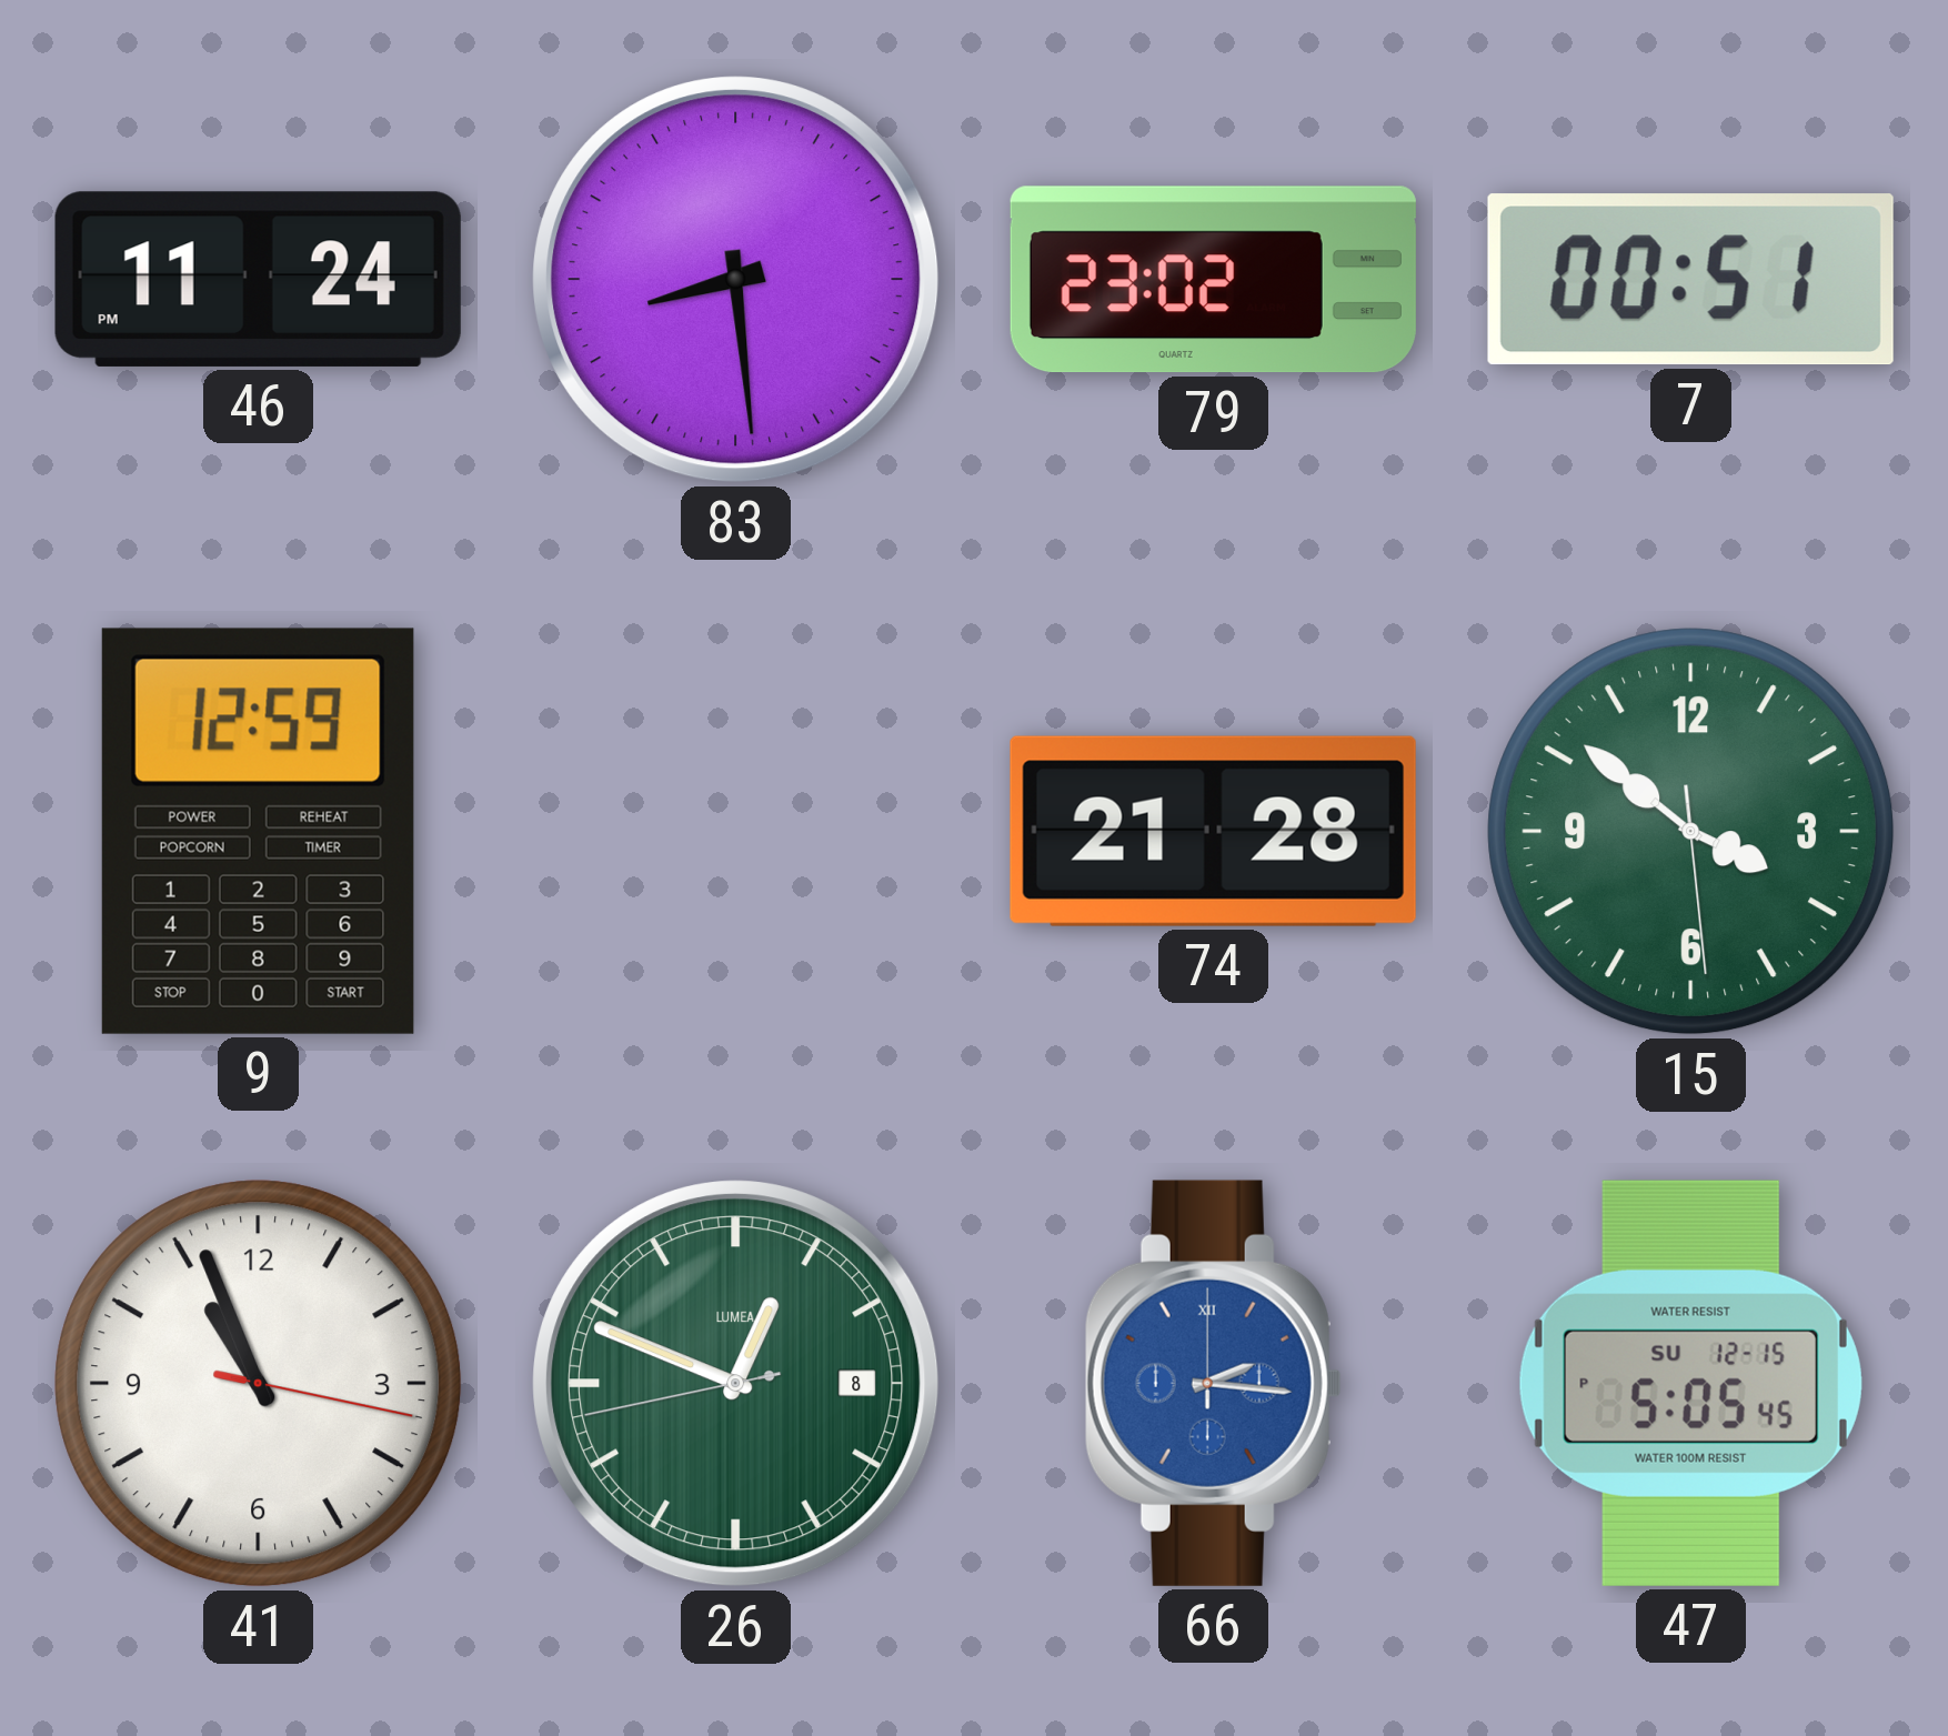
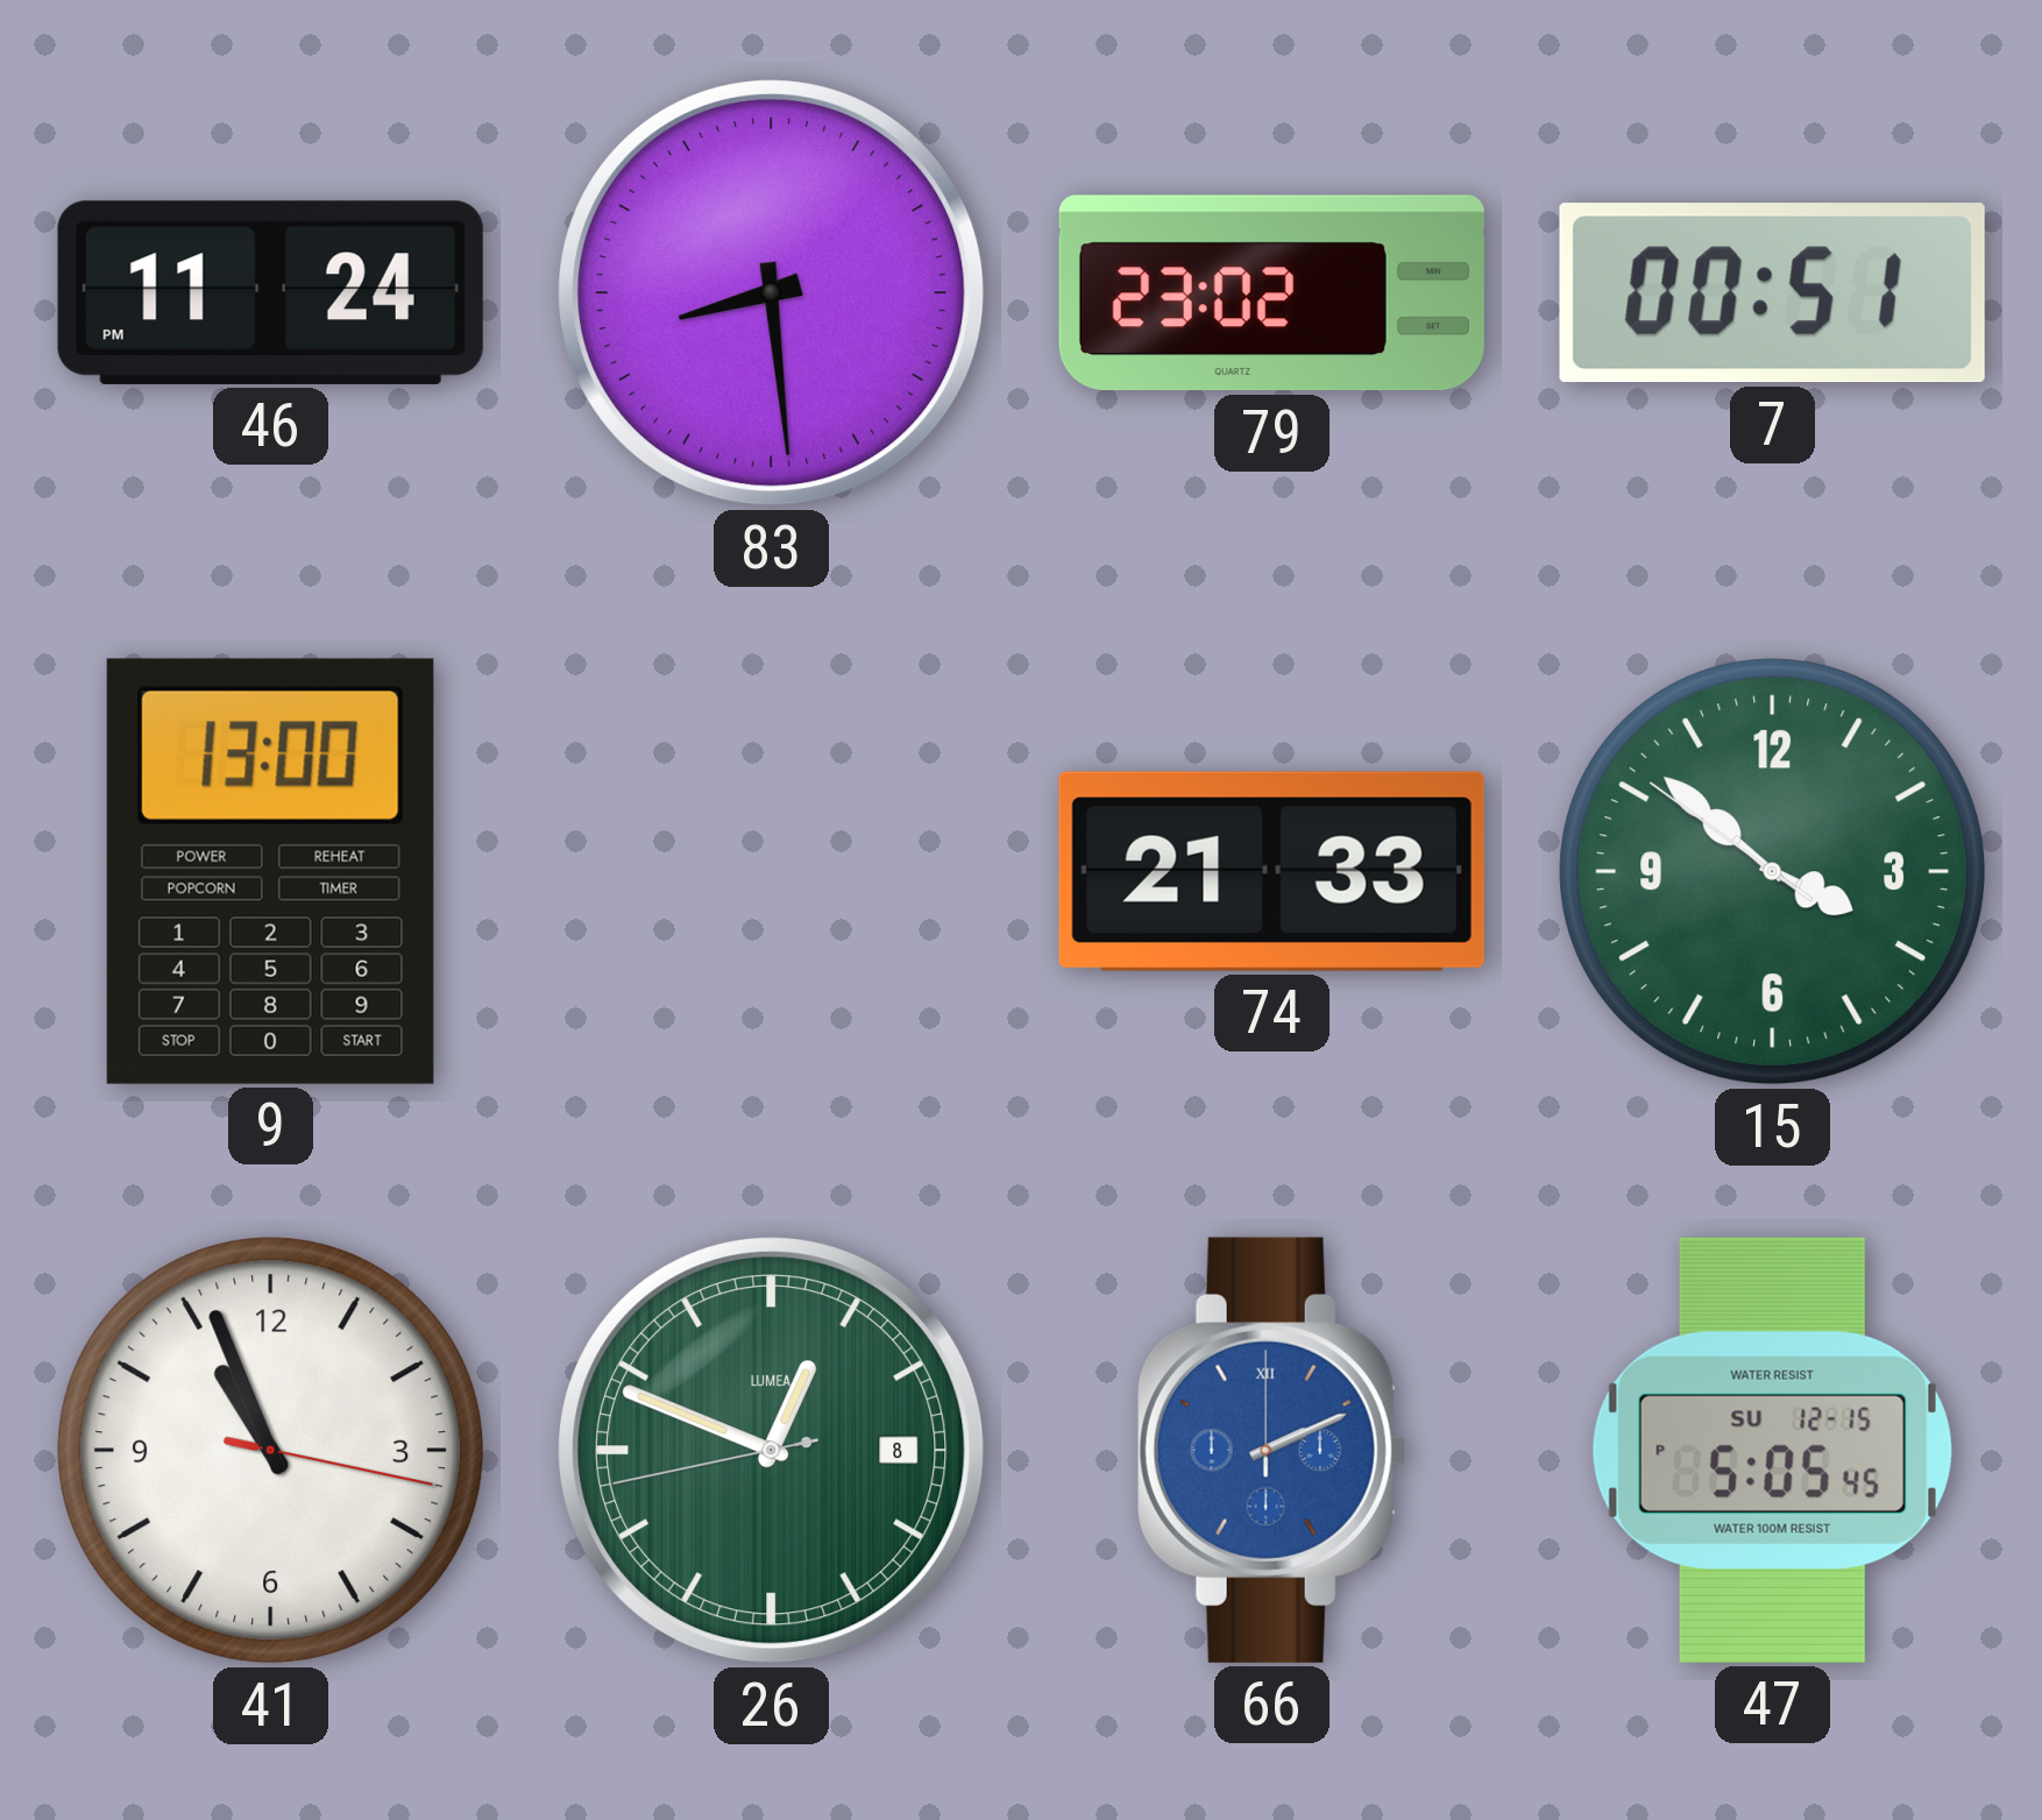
9: 12:59 -> 13:00 (270, 871)
74: 21:28 -> 21:33 (1271, 871)
15: 3:51:29 -> 3:51:51 (1773, 872)
66: 2:16 -> 2:11 (1271, 1450)
